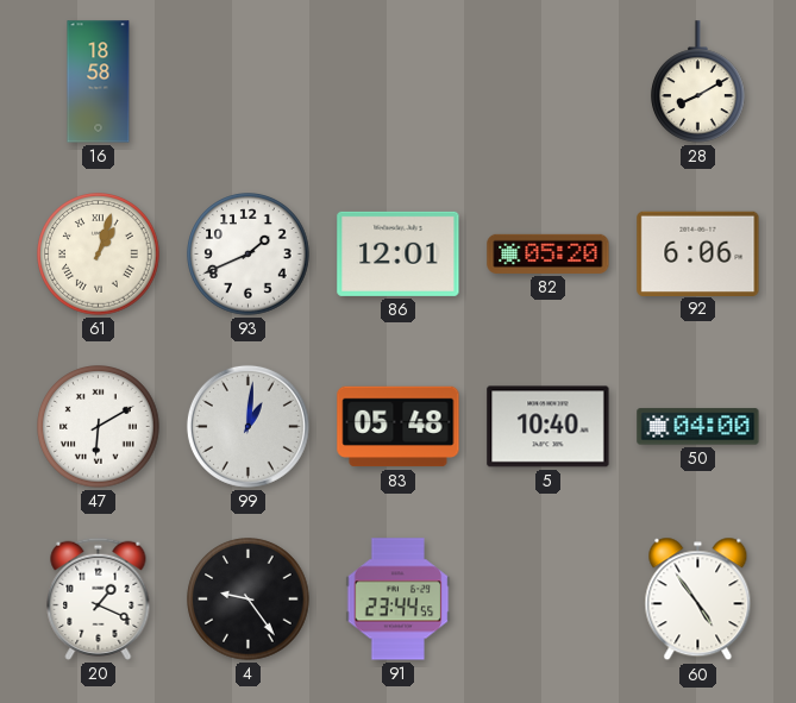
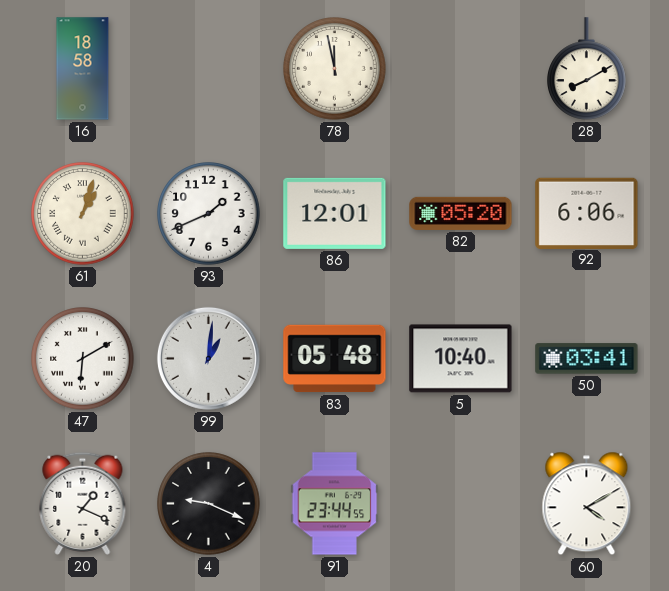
78: none -> 11:58 (335, 69)
50: 04:00 -> 03:41 (587, 359)
4: 9:24 -> 9:19 (209, 504)
60: 4:54 -> 4:10 (587, 504)
